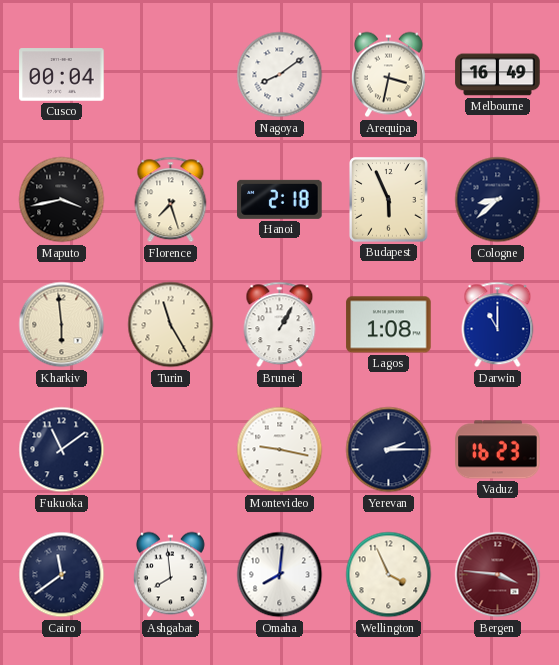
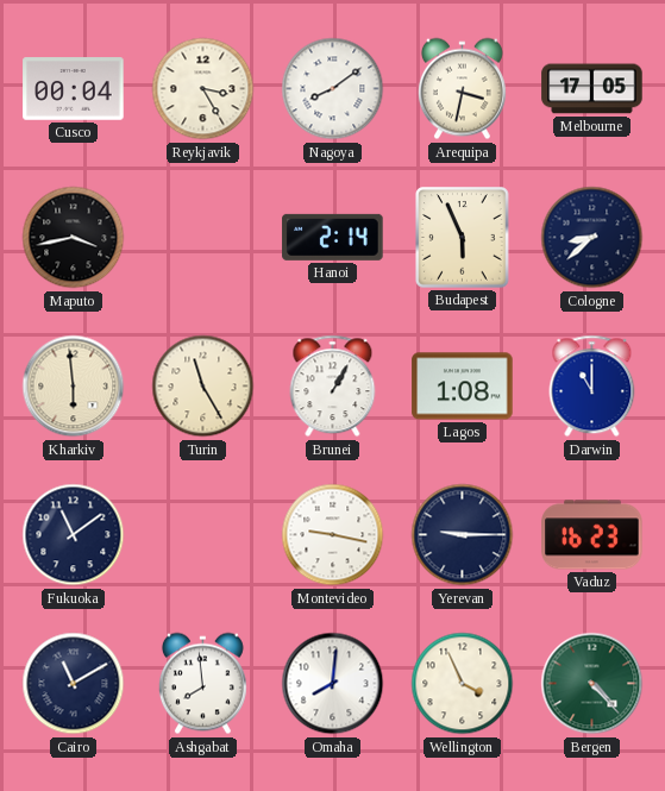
Reykjavik: none -> 3:25 (203, 89)
Melbourne: 16:49 -> 17:05 (592, 89)
Florence: 7:27 -> none (171, 200)
Hanoi: 2:18 -> 2:14 (333, 237)
Yerevan: 2:15 -> 9:15 (463, 535)
Cairo: 11:39 -> 11:10 (74, 684)
Bergen: 3:46 -> 4:23 (592, 684)
Bergen dial: burgundy -> green (592, 684)
